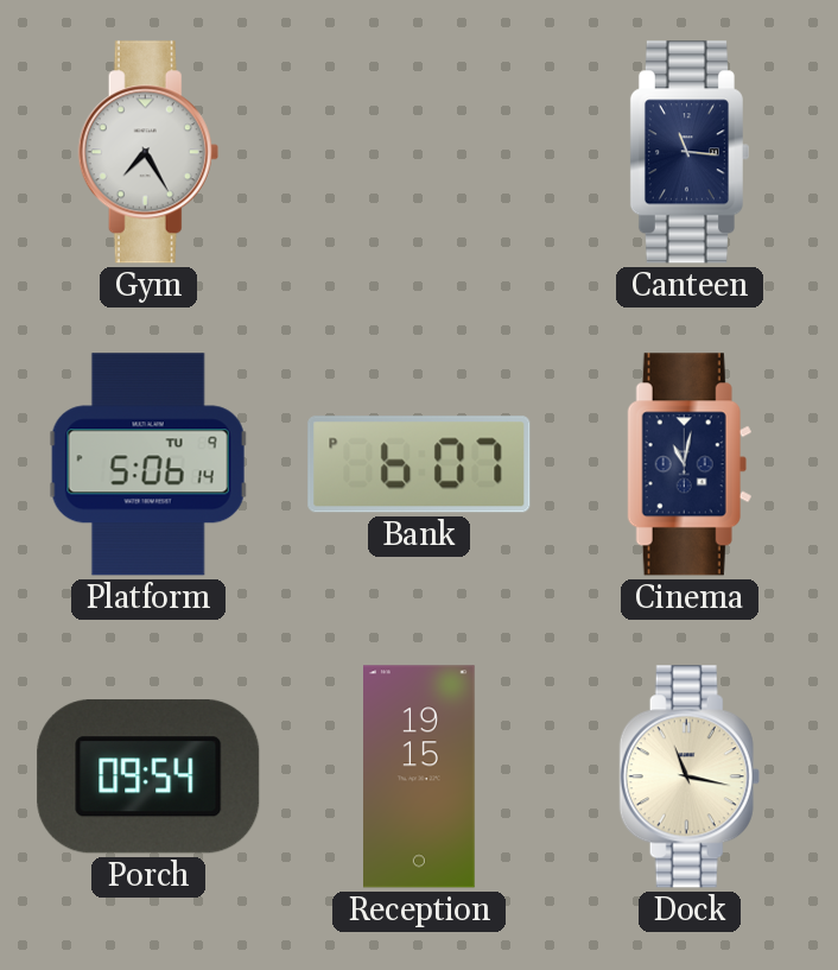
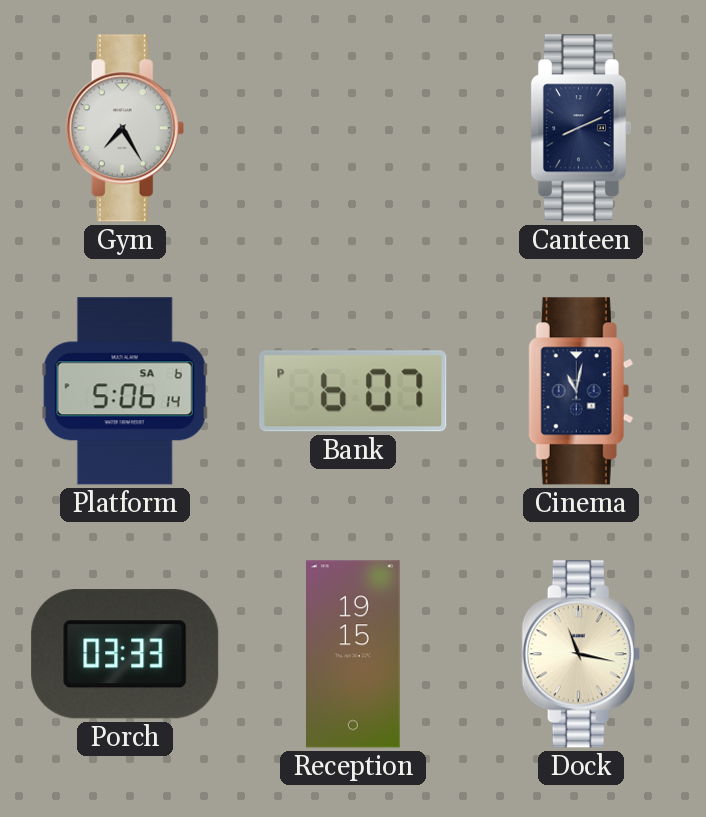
Canteen: 11:16 -> 8:11 (581, 128)
Platform date: TU 9 -> SA 6 (125, 391)
Porch: 09:54 -> 03:33 (125, 654)
